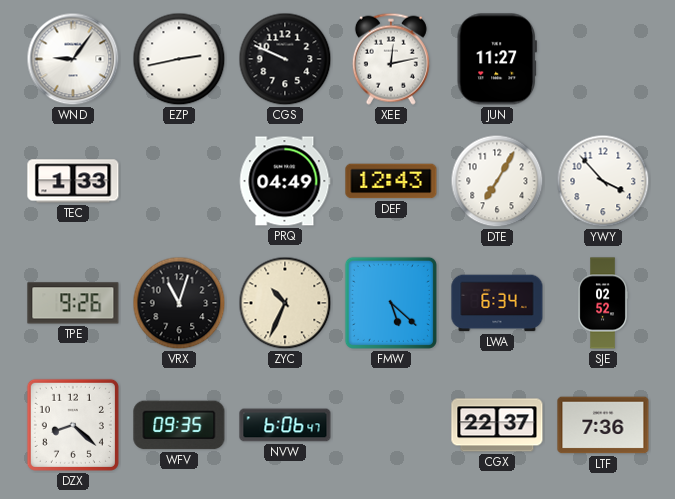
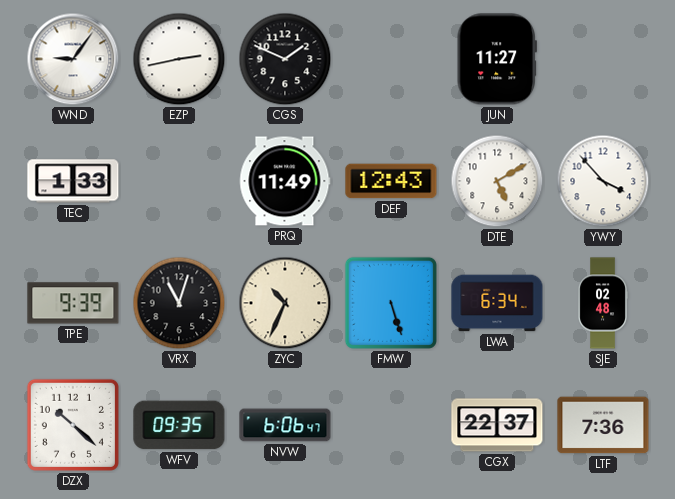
CGS: 9:49 -> 1:49 (285, 59)
XEE: 12:13 -> none (391, 59)
PRQ: 04:49 -> 11:49 (285, 181)
DTE: 7:05 -> 5:10 (497, 181)
TPE: 9:26 -> 9:39 (73, 303)
FMW: 5:22 -> 5:27 (391, 303)
SJE: 02:52 -> 02:48 (603, 303)
DZX: 8:22 -> 10:22 (73, 425)
